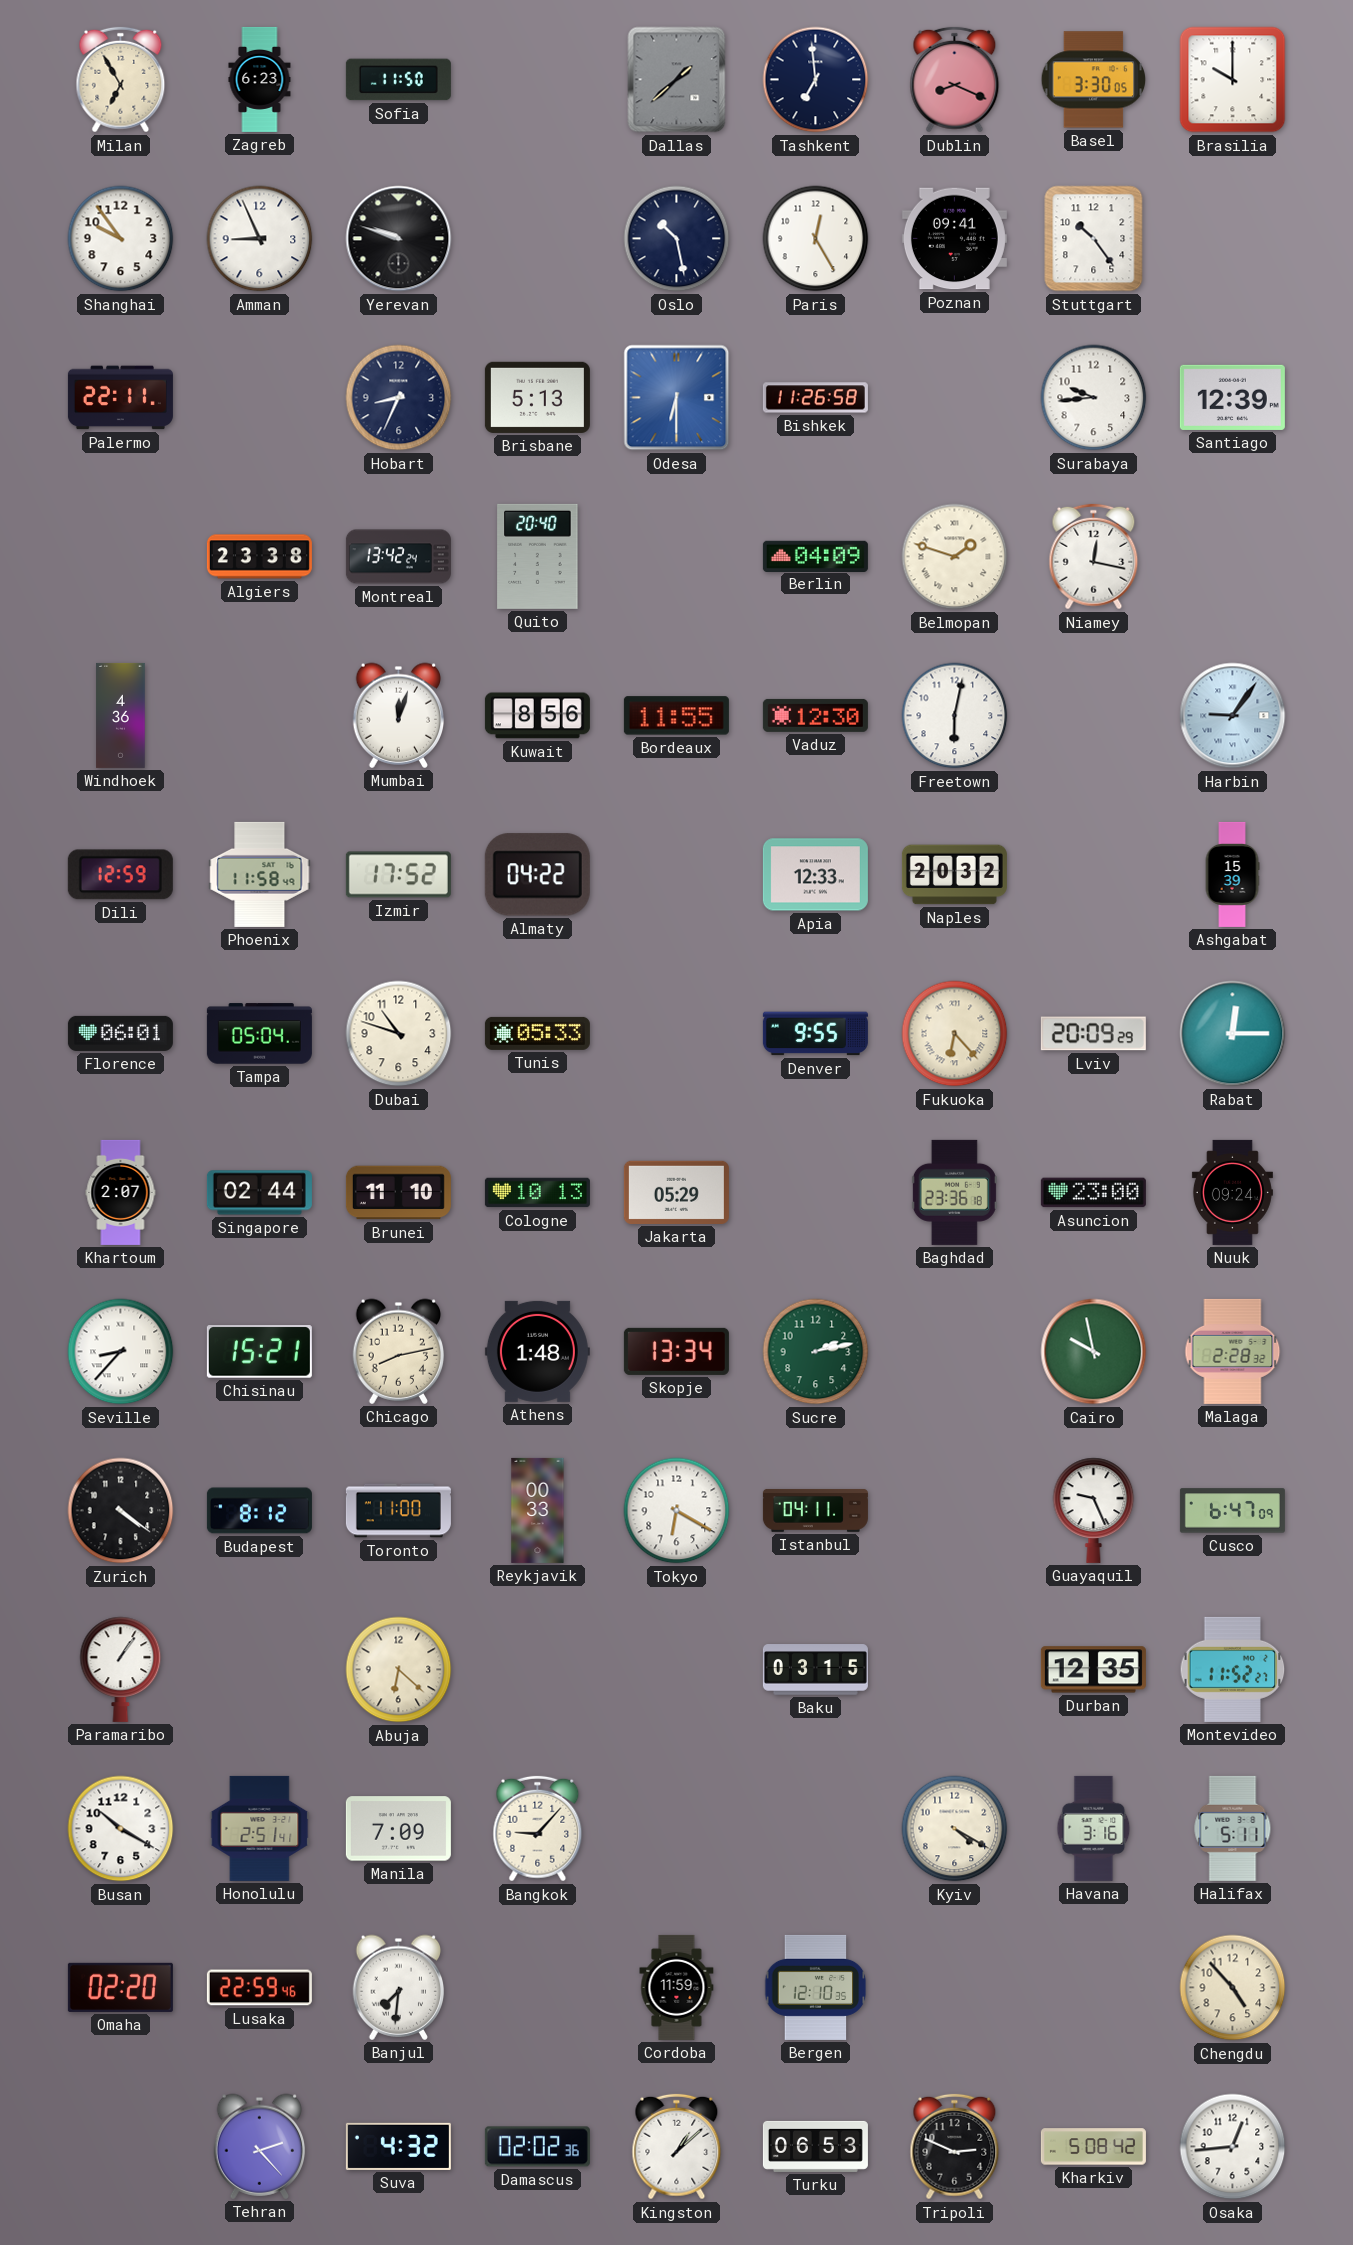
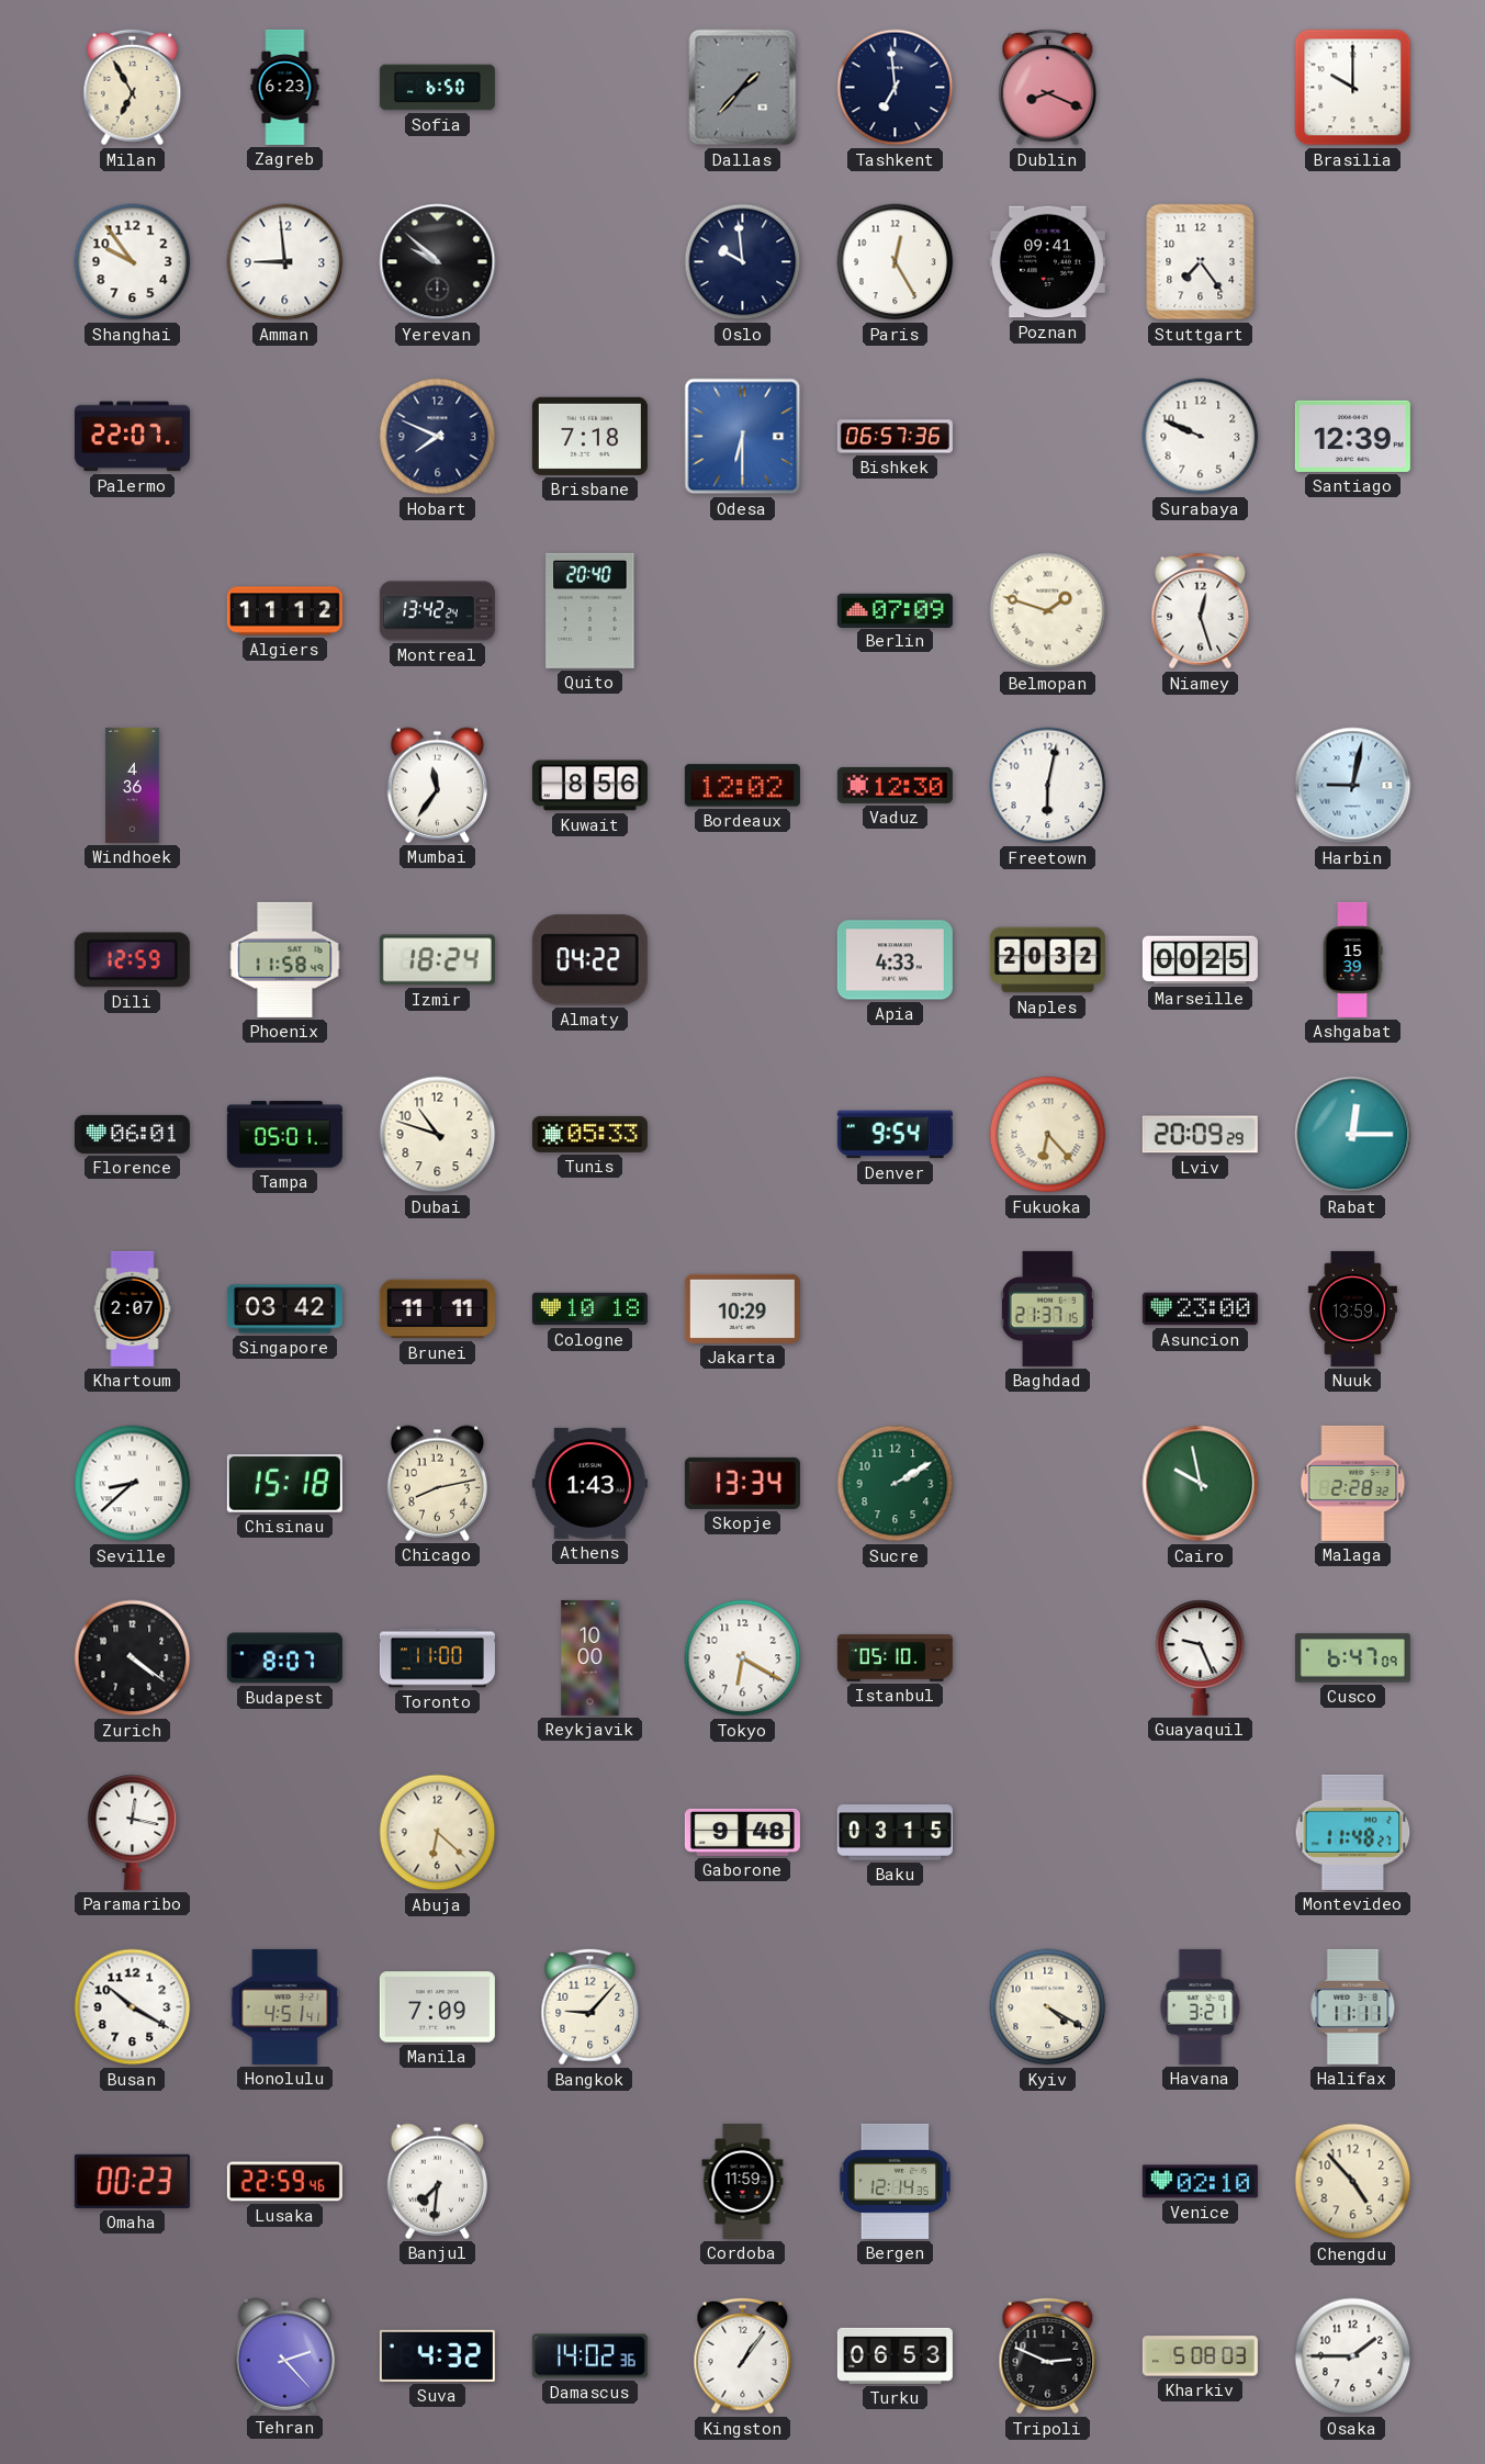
Sofia: 11:50 -> 6:50 (437, 88)
Dallas: 1:38 -> 1:37 (743, 88)
Basel: 3:30 -> none (1094, 80)
Amman: 8:56 -> 8:59 (285, 262)
Yerevan: 9:48 -> 9:52 (438, 262)
Oslo: 10:28 -> 9:59 (743, 262)
Stuttgart: 10:24 -> 7:24 (1201, 262)
Palermo: 22:11 -> 22:07 (132, 437)
Hobart: 8:34 -> 7:49 (438, 437)
Brisbane: 5:13 -> 7:18 (589, 436)
Bishkek: 11:26 -> 06:57 (895, 437)
Surabaya: 9:44 -> 9:49 (1201, 437)
Algiers: 23:38 -> 11:12 (284, 611)
Berlin: 04:09 -> 07:09 (895, 610)
Niamey: 12:17 -> 12:27 (1201, 611)
Mumbai: 12:03 -> 11:36 (438, 785)
Bordeaux: 11:55 -> 12:02 (742, 786)
Harbin: 9:06 -> 9:02 (1353, 786)
Izmir: 17:52 -> 18:24 (437, 960)
Apia: 12:33 -> 4:33 (895, 960)
Marseille: none -> 00:25 (1200, 960)
Tampa: 05:04 -> 05:01 (284, 1135)
Denver: 9:55 -> 9:54 (895, 1135)
Singapore: 02:44 -> 03:42 (284, 1309)
Brunei: 11:10 -> 11:11 (437, 1309)
Cologne: 10:13 -> 10:18 (589, 1309)
Jakarta: 05:29 -> 10:29 (742, 1308)
Baghdad: 23:36 -> 21:37 (1047, 1308)
Nuuk: 09:24 -> 13:59 (1352, 1308)
Seville: 8:37 -> 8:38 (133, 1484)
Chisinau: 15:21 -> 15:18 (284, 1484)
Athens: 1:48 -> 1:43 (589, 1483)
Sucre: 2:13 -> 2:10 (896, 1484)
Budapest: 8:12 -> 8:07 (284, 1658)
Reykjavik: 00:33 -> 10:00 (590, 1657)
Istanbul: 04:11 -> 05:10 (895, 1657)
Paramaribo: 1:06 -> 12:17 (133, 1832)
Gaborone: none -> 9:48 (742, 1832)
Durban: 12:35 -> none (1093, 1670)
Montevideo: 11:52 -> 11:48 (1353, 1832)
Honolulu: 2:51 -> 4:51 (285, 2006)
Havana: 3:16 -> 3:21 (1201, 2006)
Halifax: 5:11 -> 11:11 (1353, 2006)
Omaha: 02:20 -> 00:23 (132, 2181)
Bergen: 12:10 -> 12:14 (896, 2181)
Venice: none -> 02:10 (1200, 2182)
Damascus: 02:02 -> 14:02 (589, 2356)
Kingston: 1:08 -> 1:06 (743, 2356)
Kharkiv: 5:08:42 -> 5:08:03 (1200, 2356)
Osaka: 12:44 -> 1:45 (1353, 2356)
